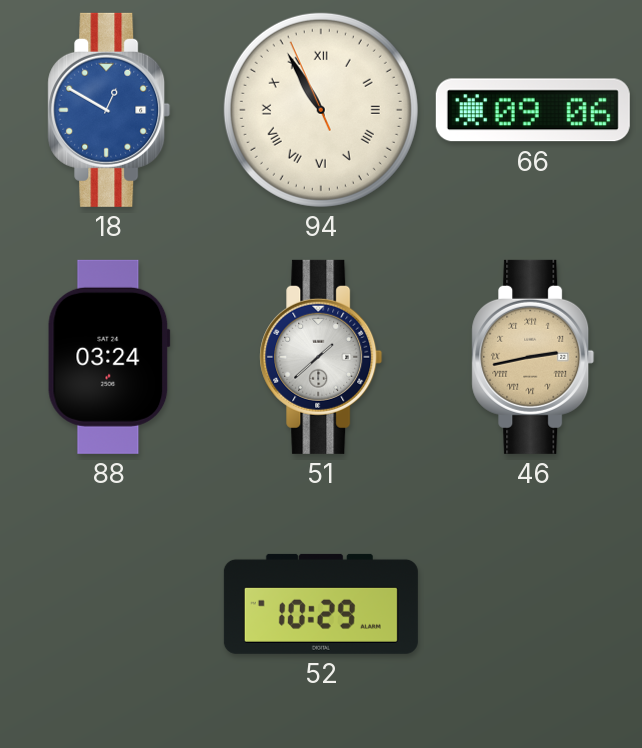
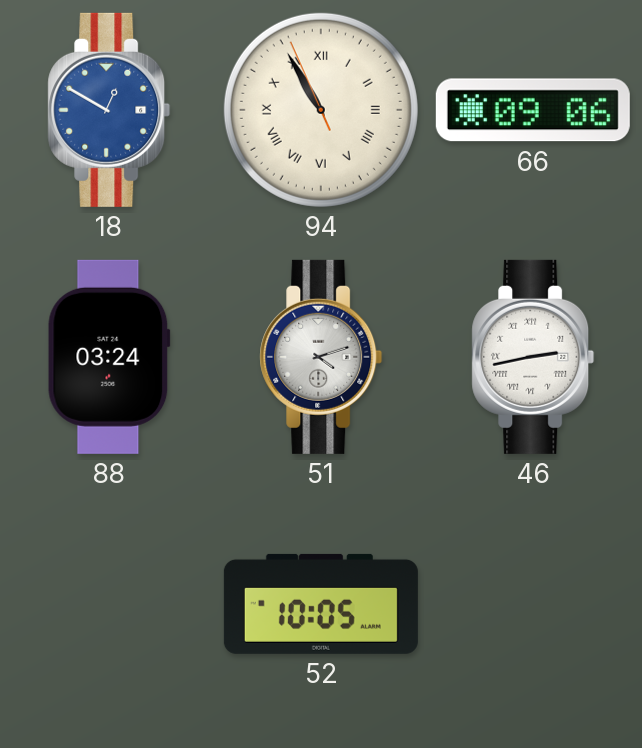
51: 1:38 -> 4:12 (321, 357)
46 dial: champagne -> white (533, 357)
52: 10:29 -> 10:05 (321, 604)
